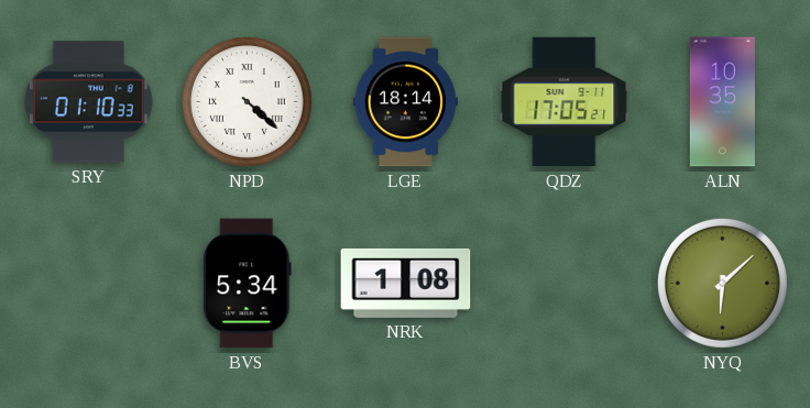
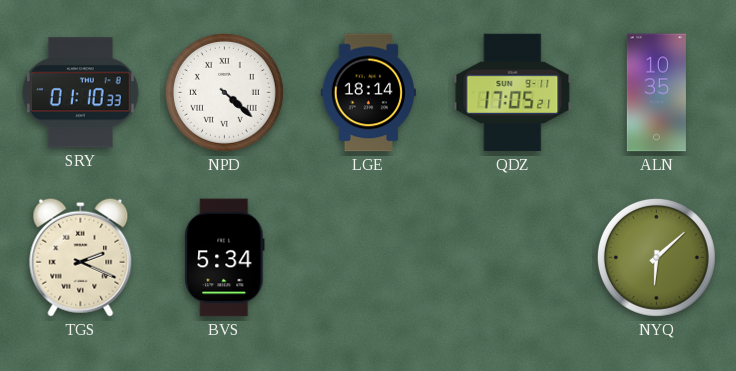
TGS: none -> 2:19 (81, 257)
NRK: 1:08 -> none (406, 283)
